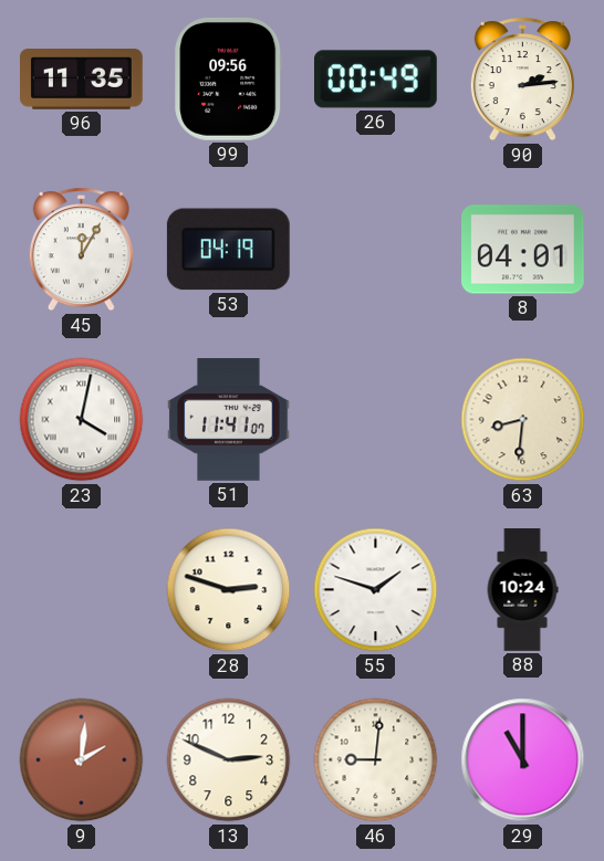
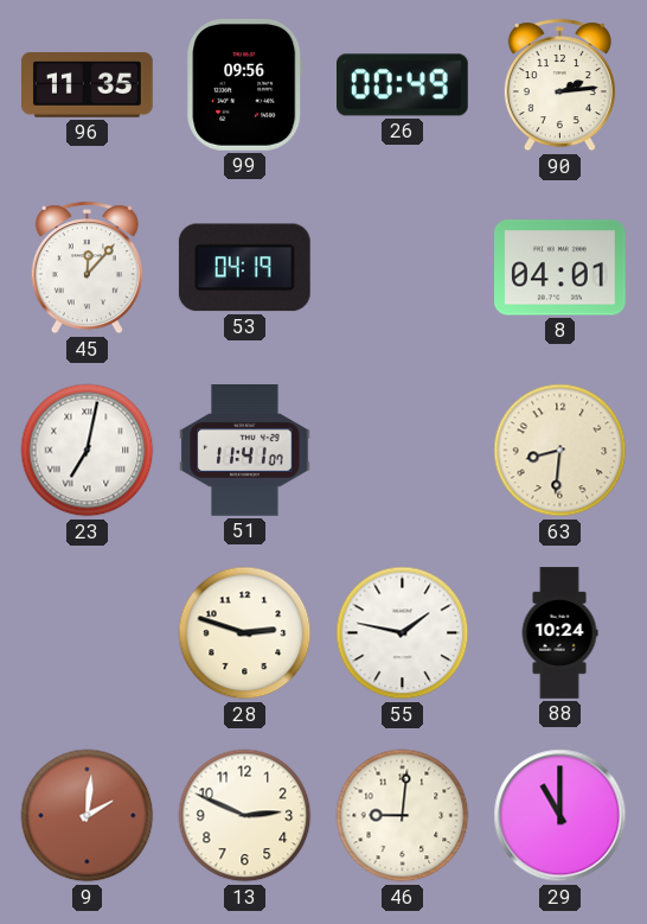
45: 12:05 -> 12:07 (87, 268)
23: 4:02 -> 7:02 (88, 451)
55: 1:48 -> 1:47 (403, 633)
